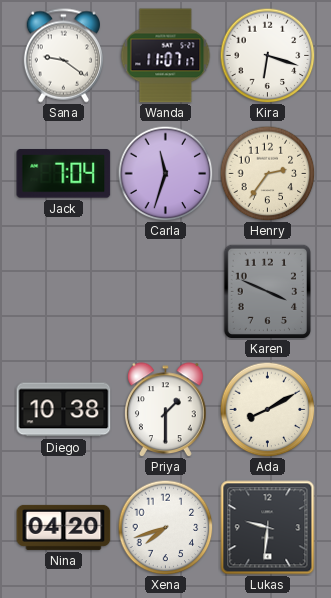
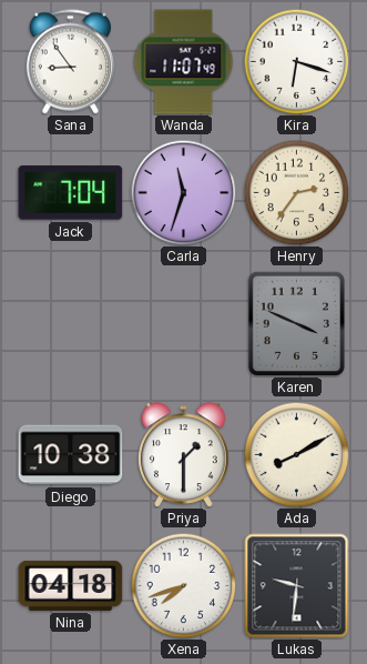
Sana: 9:21 -> 8:54 (70, 62)
Wanda: 11:07:17 -> 11:07:49 (184, 62)
Nina: 04:20 -> 04:18 (71, 585)
